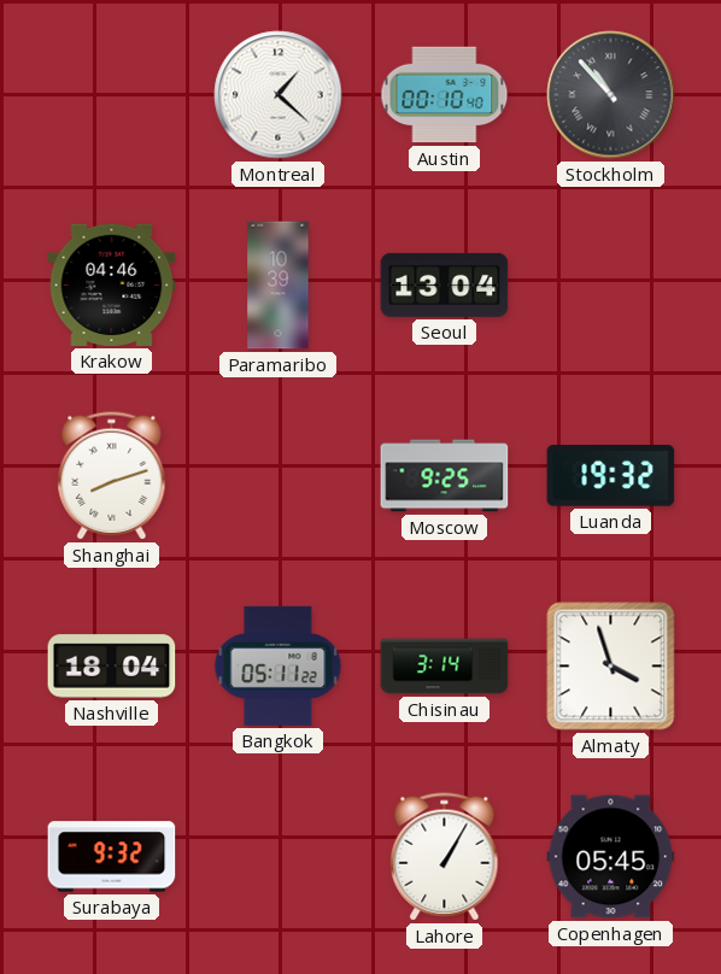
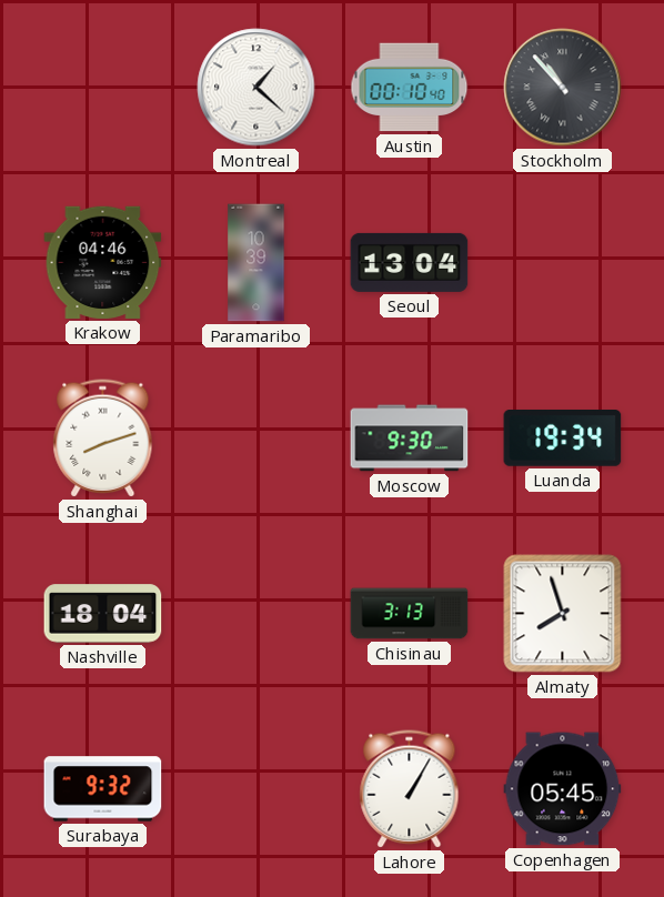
Moscow: 9:25 -> 9:30 (410, 439)
Luanda: 19:32 -> 19:34 (563, 439)
Bangkok: 05:11 -> none (279, 665)
Chisinau: 3:14 -> 3:13 (410, 614)
Almaty: 3:57 -> 7:57 (563, 614)
